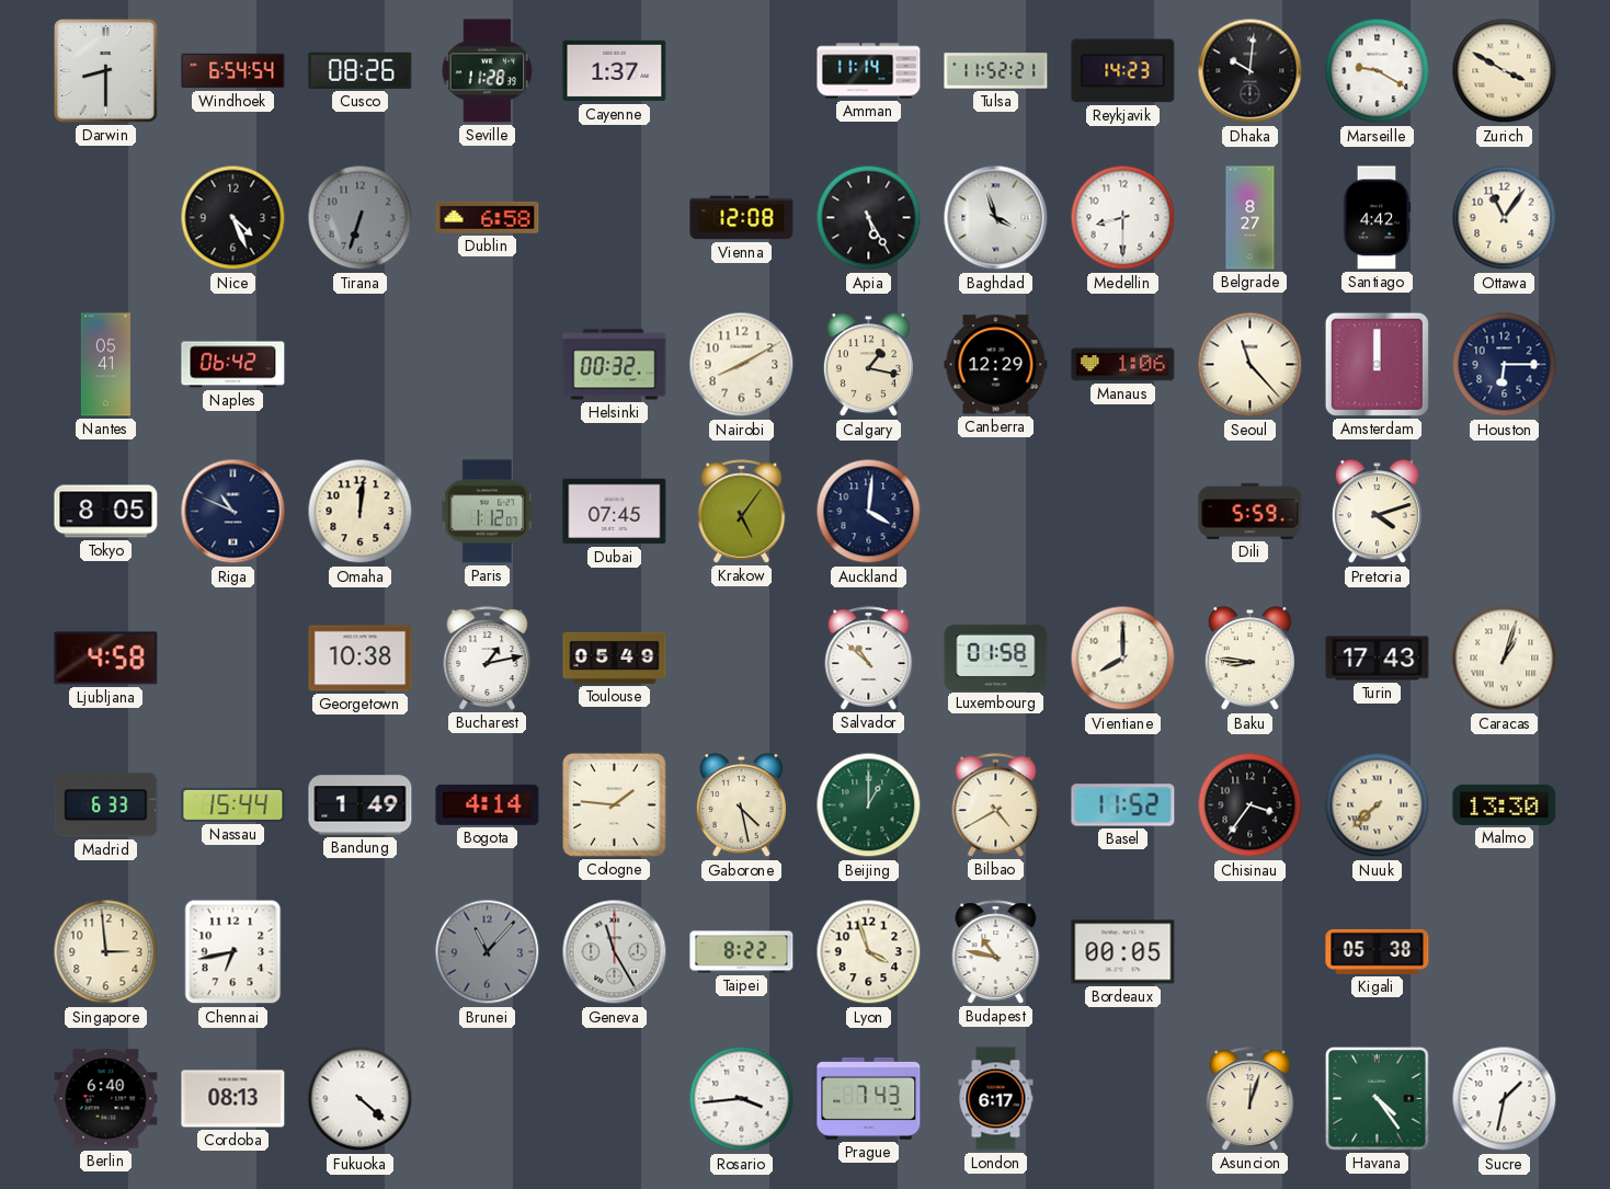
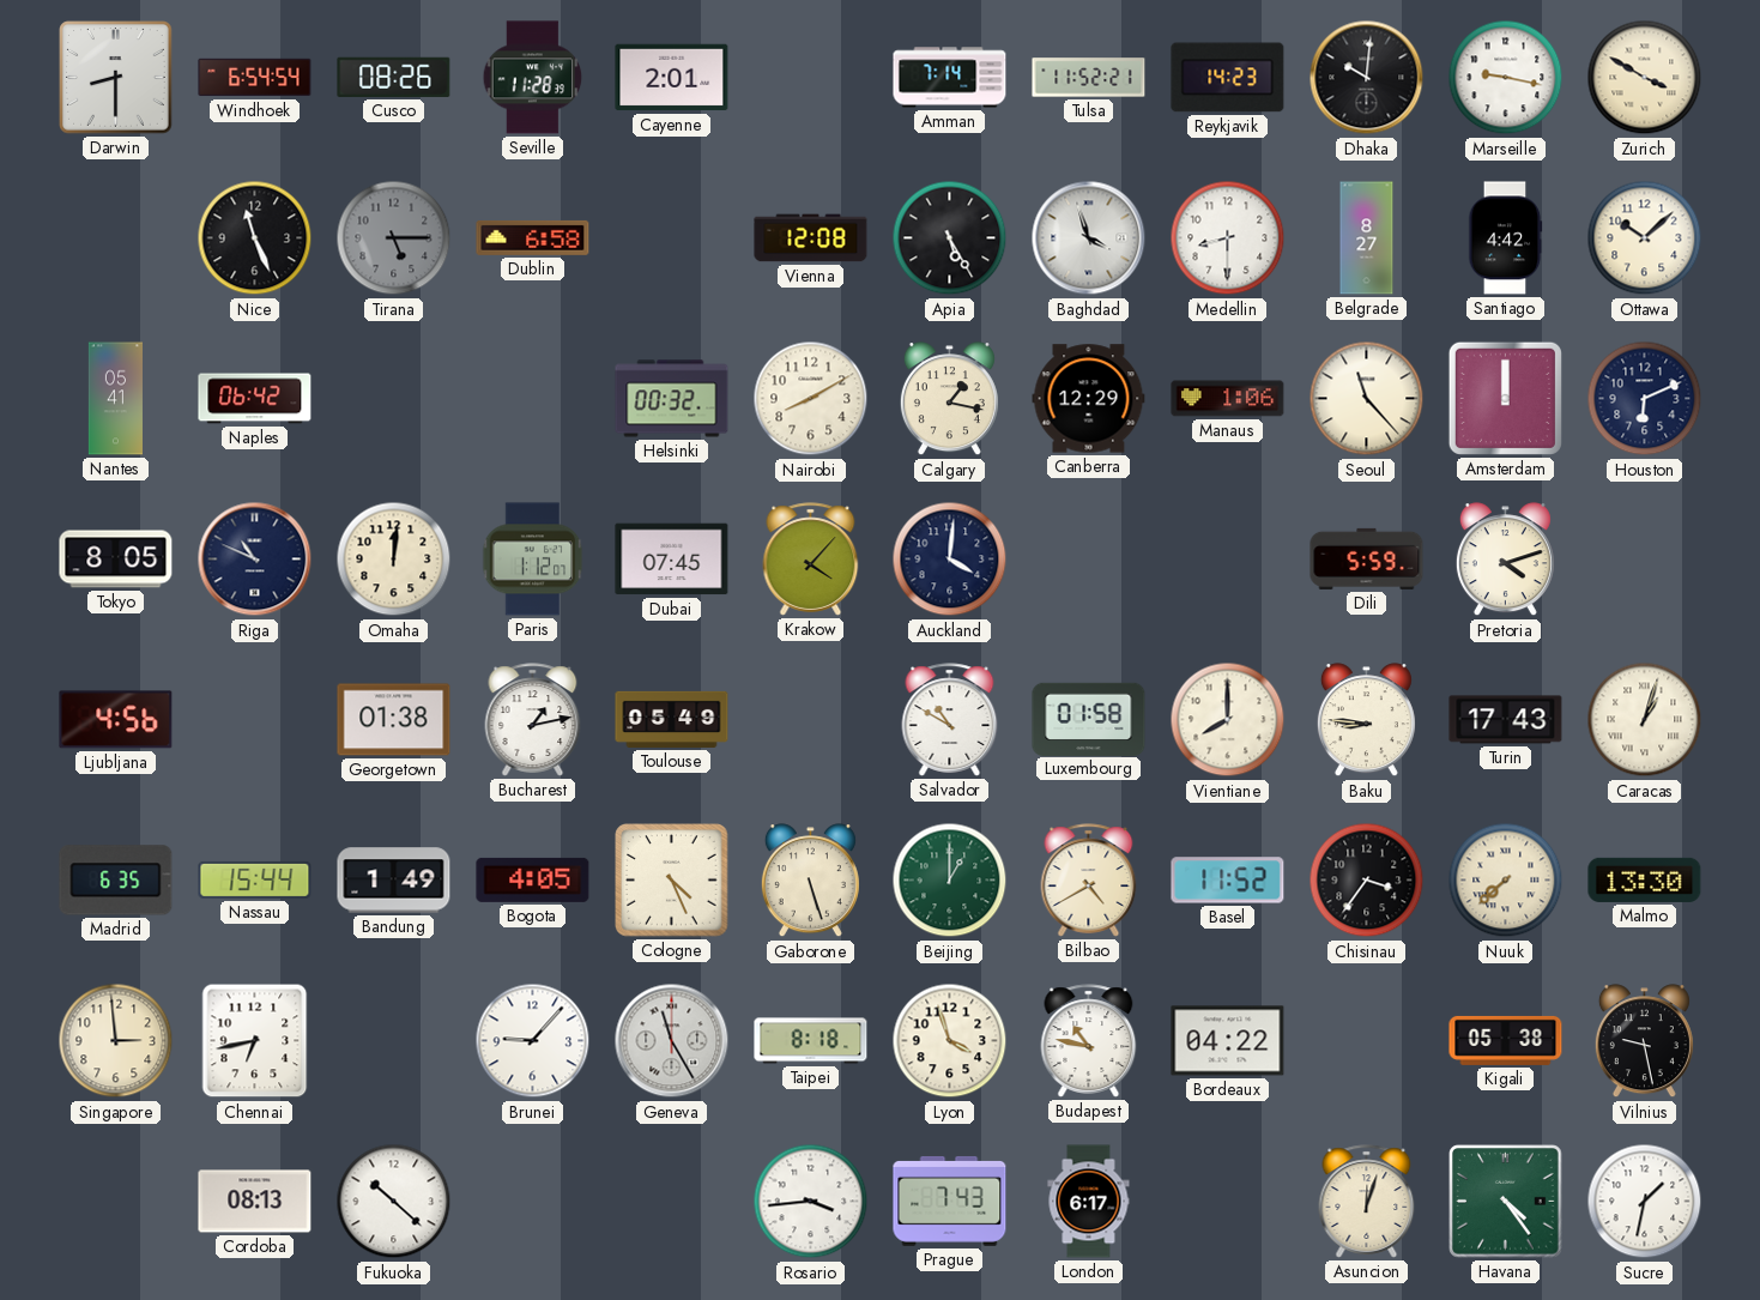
Cayenne: 1:37 -> 2:01 (672, 78)
Amman: 11:14 -> 7:14 (950, 78)
Marseille: 9:20 -> 9:17 (1506, 78)
Nice: 4:26 -> 11:26 (255, 238)
Tirana: 6:33 -> 5:15 (394, 238)
Ottawa: 11:06 -> 10:08 (1645, 238)
Houston: 6:15 -> 6:11 (1645, 399)
Krakow: 5:06 -> 4:07 (811, 560)
Ljubljana: 4:58 -> 4:56 (116, 720)
Georgetown: 10:38 -> 01:38 (394, 720)
Salvador: 10:52 -> 10:50 (950, 720)
Madrid: 6:33 -> 6:35 (116, 881)
Bogota: 4:14 -> 4:05 (533, 879)
Cologne: 1:46 -> 4:26 (672, 881)
Gaborone: 4:28 -> 5:27 (810, 881)
Brunei: 11:07 -> 9:07 (533, 1041)
Brunei dial: grey -> white (533, 1041)
Taipei: 8:22 -> 8:18 (811, 1041)
Bordeaux: 00:05 -> 04:22 (1228, 1041)
Vilnius: none -> 9:28 (1644, 1041)
Berlin: 6:40 -> none (106, 1099)
Fukuoka: 4:22 -> 10:22 (394, 1202)
